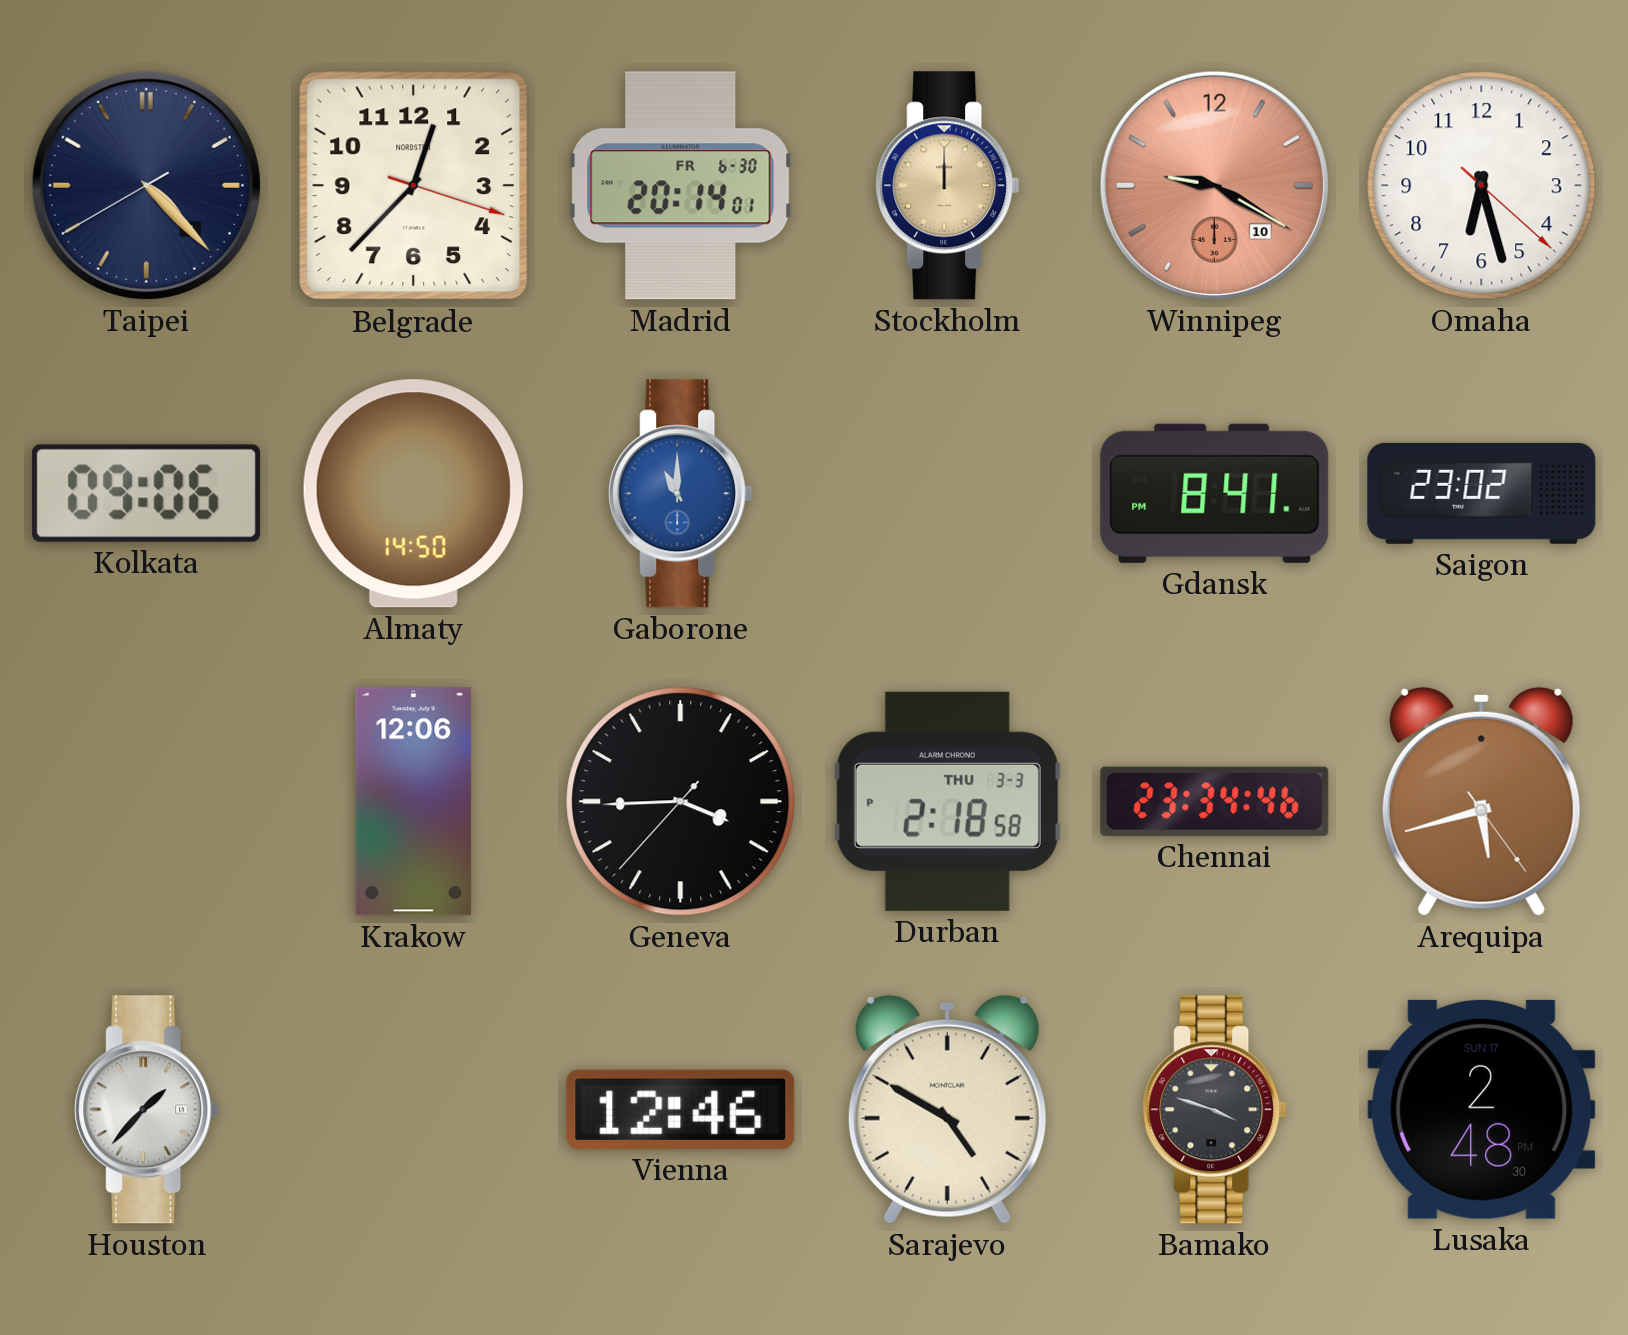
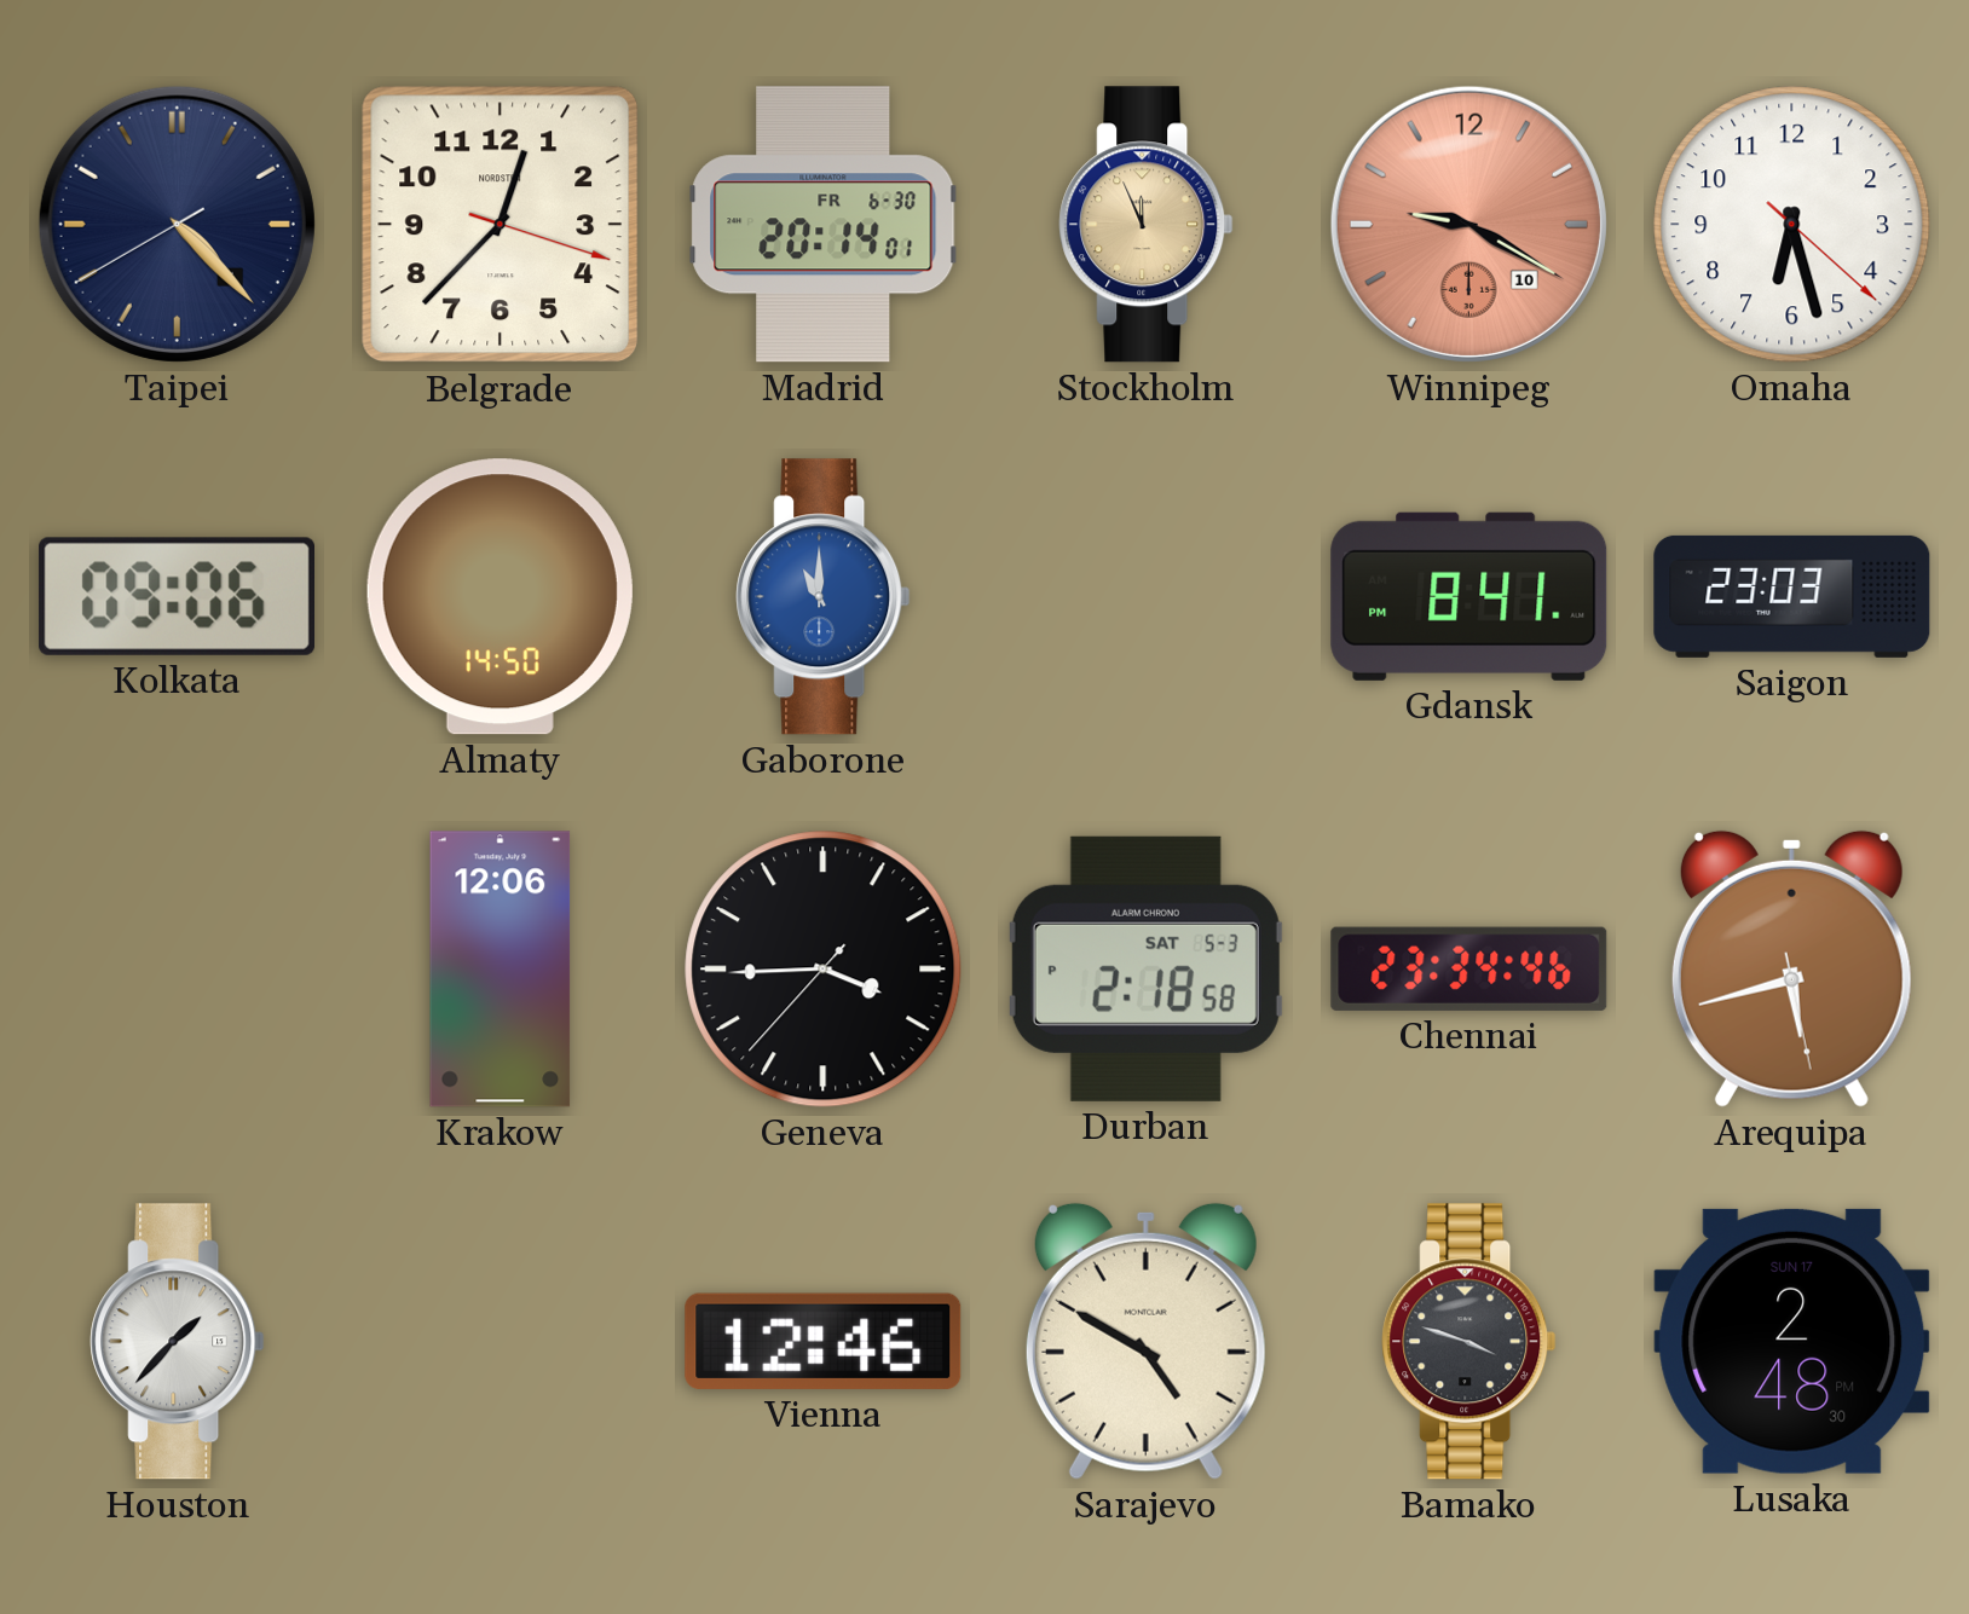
Stockholm: 12:00 -> 11:56 (1147, 225)
Saigon: 23:02 -> 23:03 (1792, 596)
Durban date: THU 3-3 -> SAT 5-3 (1145, 968)
Arequipa: 5:42:24 -> 5:42:28 (1791, 968)
